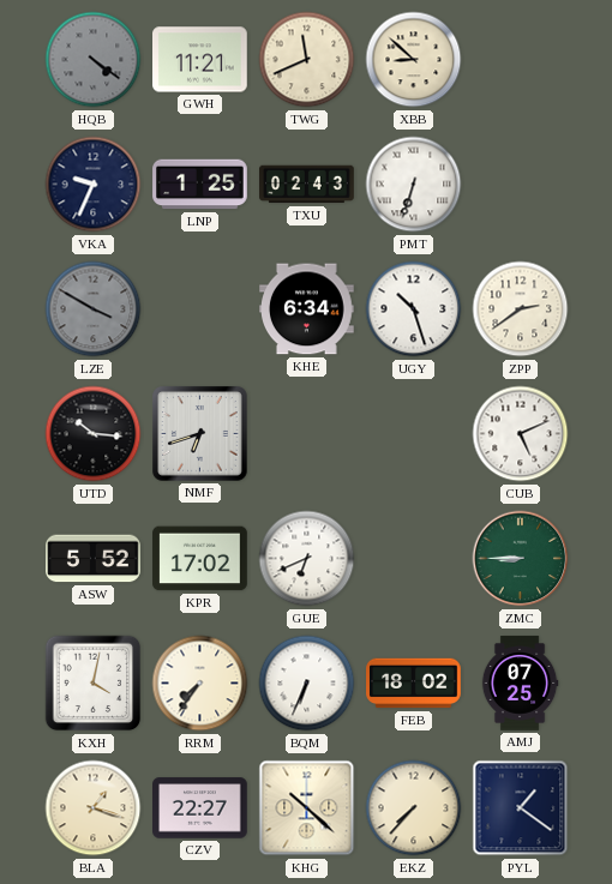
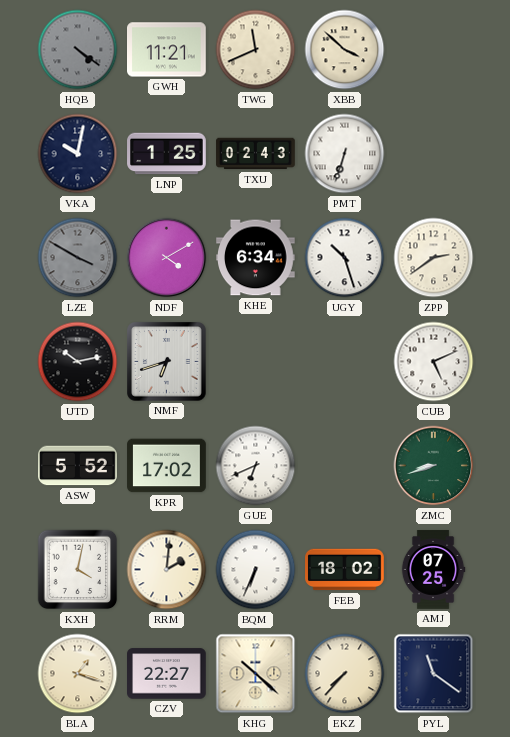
XBB: 8:52 -> 3:52 (345, 50)
VKA: 9:34 -> 10:02 (78, 154)
NDF: none -> 4:10 (167, 258)
UTD: 10:16 -> 10:13 (78, 362)
ZMC: 8:45 -> 8:42 (434, 466)
RRM: 7:36 -> 2:01 (167, 570)
PYL: 1:21 -> 11:21 (434, 674)
